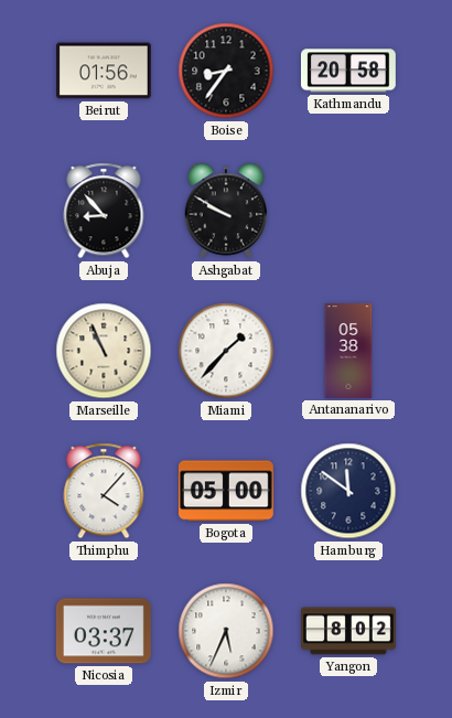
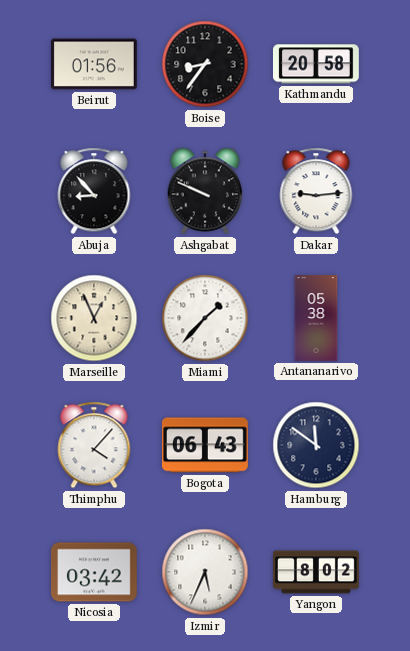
Ashgabat: 9:50 -> 9:49 (205, 191)
Dakar: none -> 9:14 (316, 191)
Marseille: 10:56 -> 12:56 (94, 318)
Bogota: 05:00 -> 06:43 (205, 445)
Nicosia: 03:37 -> 03:42 (94, 572)
